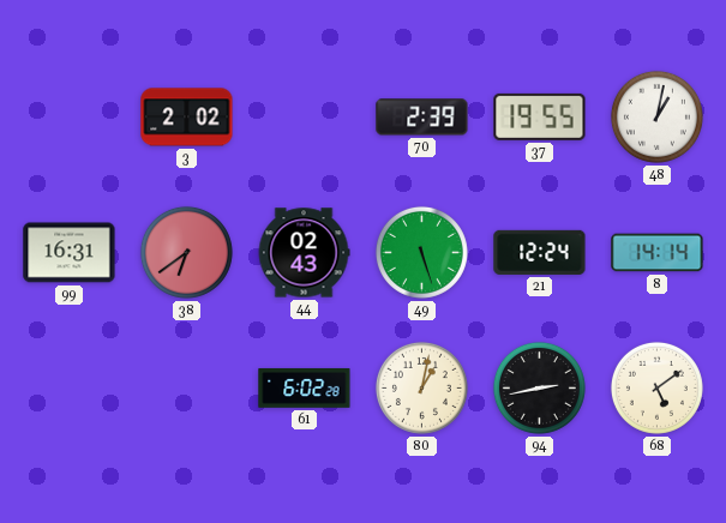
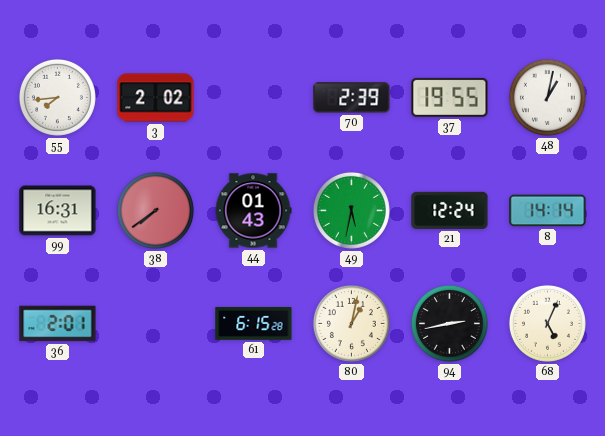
55: none -> 7:44 (57, 97)
38: 6:39 -> 7:39 (155, 210)
44: 02:43 -> 01:43 (253, 211)
49: 5:27 -> 5:32 (351, 210)
36: none -> 2:01 (58, 324)
61: 6:02 -> 6:15 (254, 323)
68: 5:09 -> 5:04 (547, 323)
